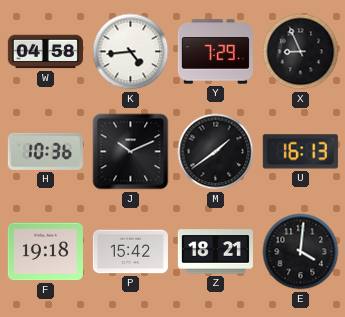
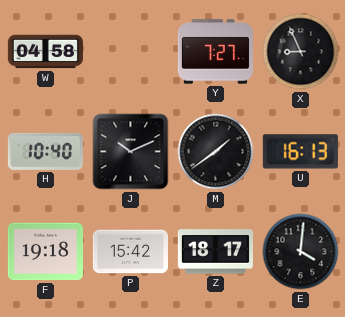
K: 4:44 -> none (131, 52)
Y: 7:29 -> 7:27 (215, 52)
H: 10:36 -> 10:40 (45, 151)
Z: 18:21 -> 18:17 (215, 252)
